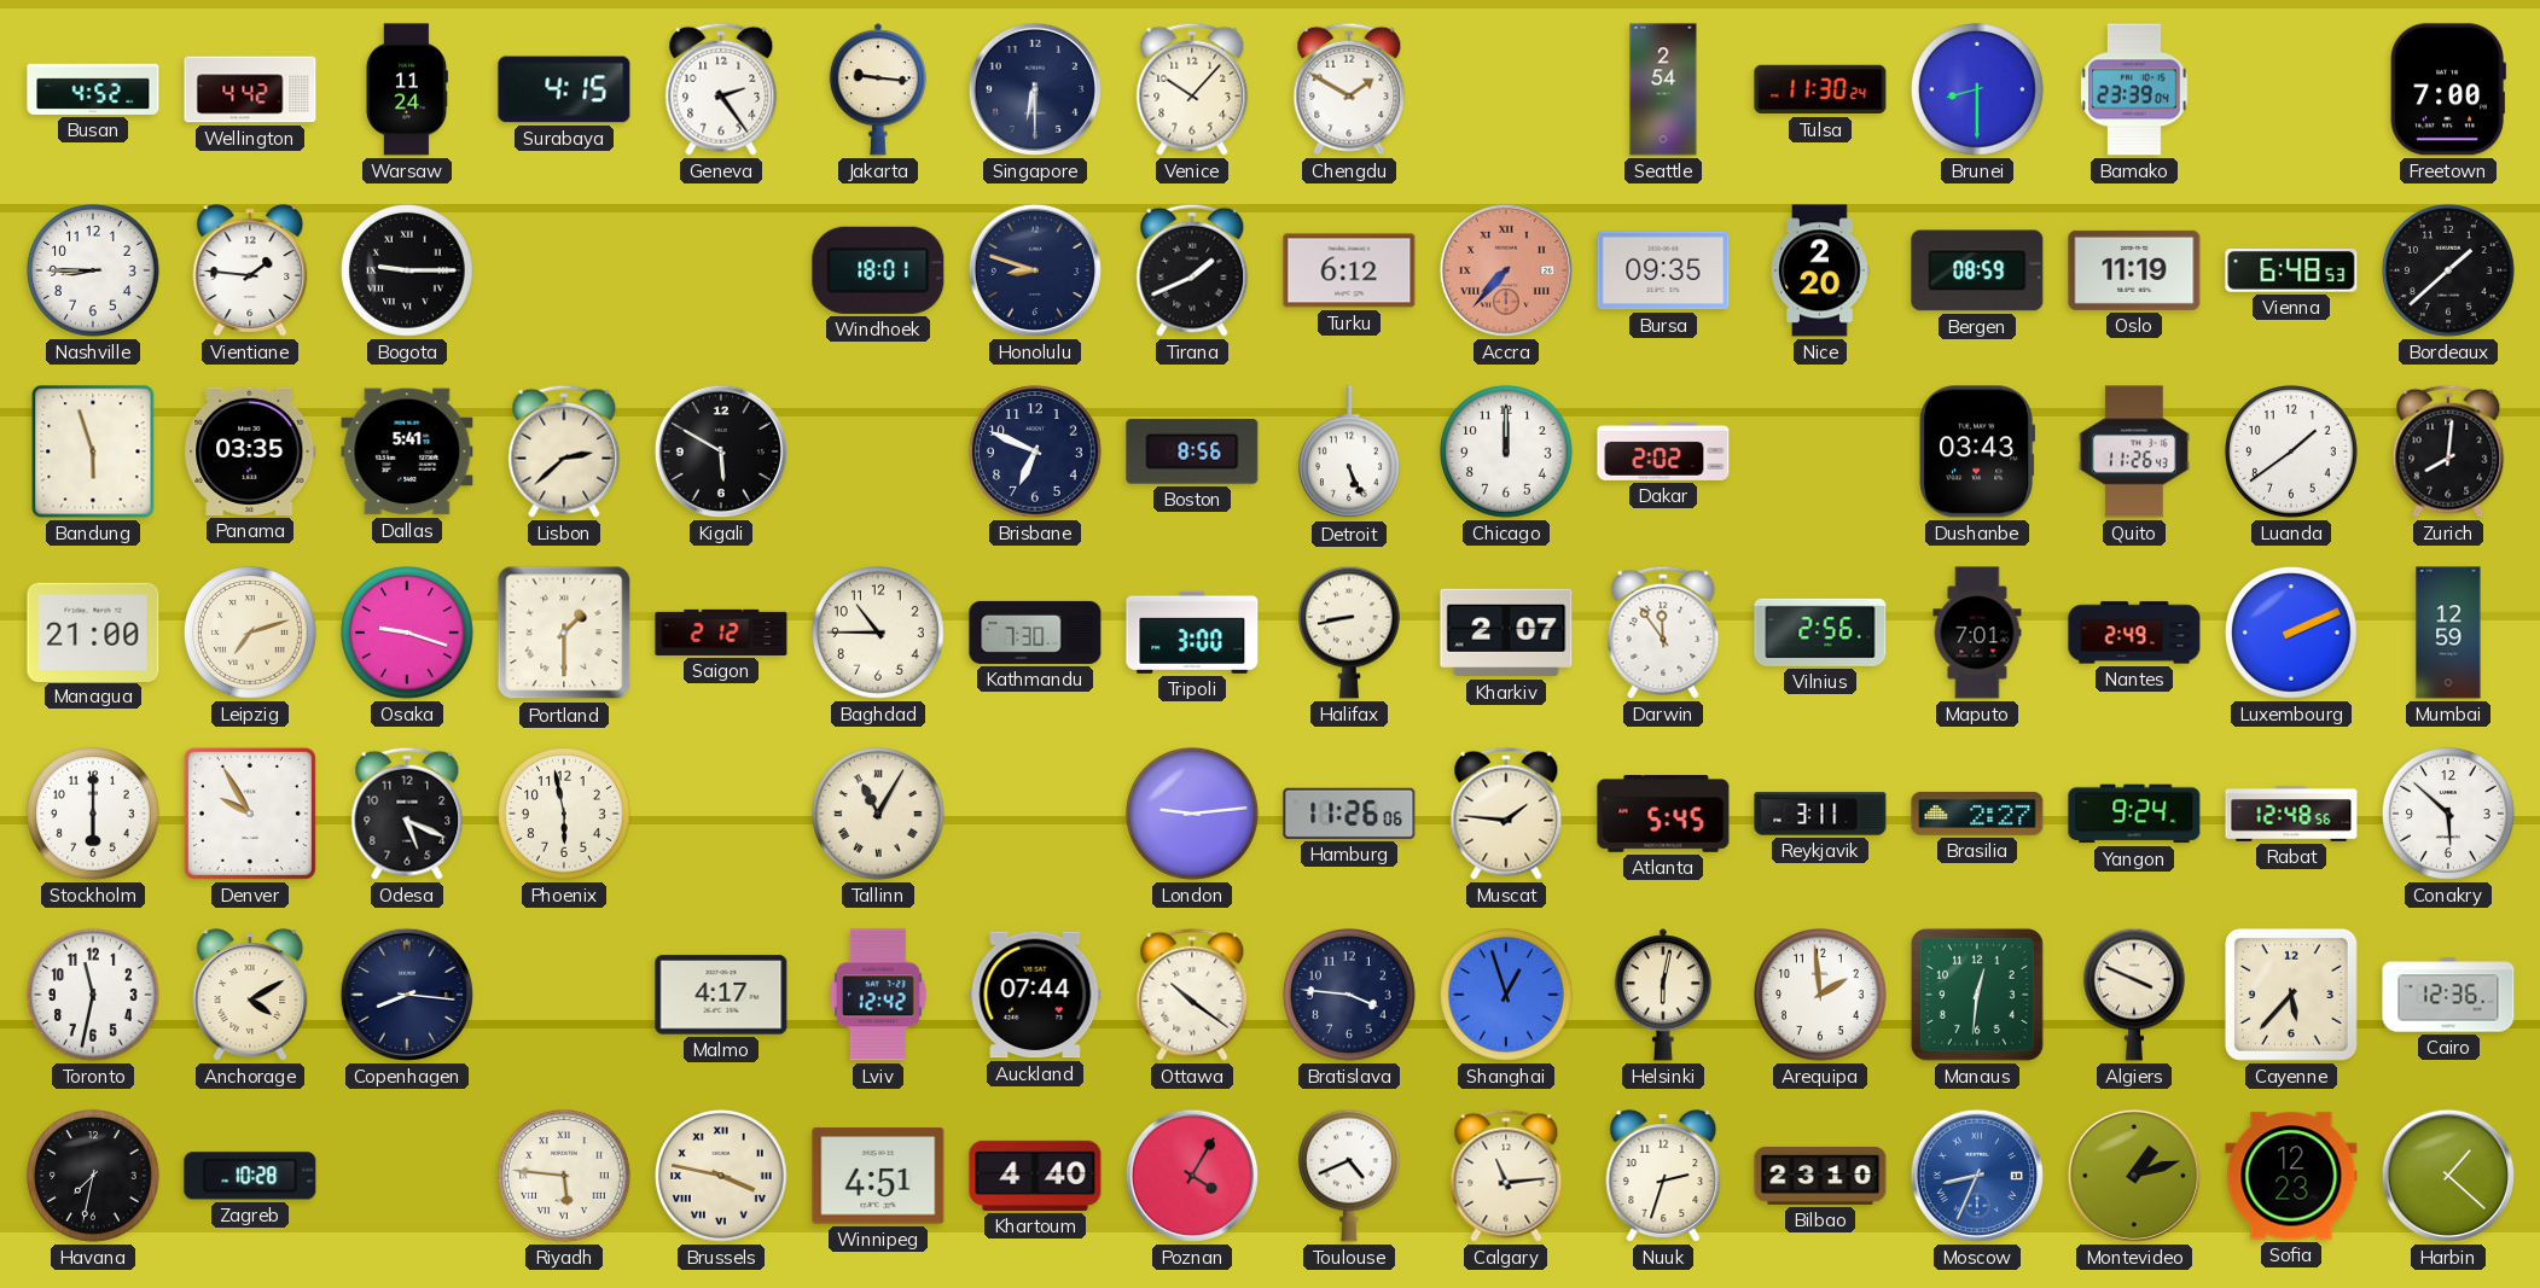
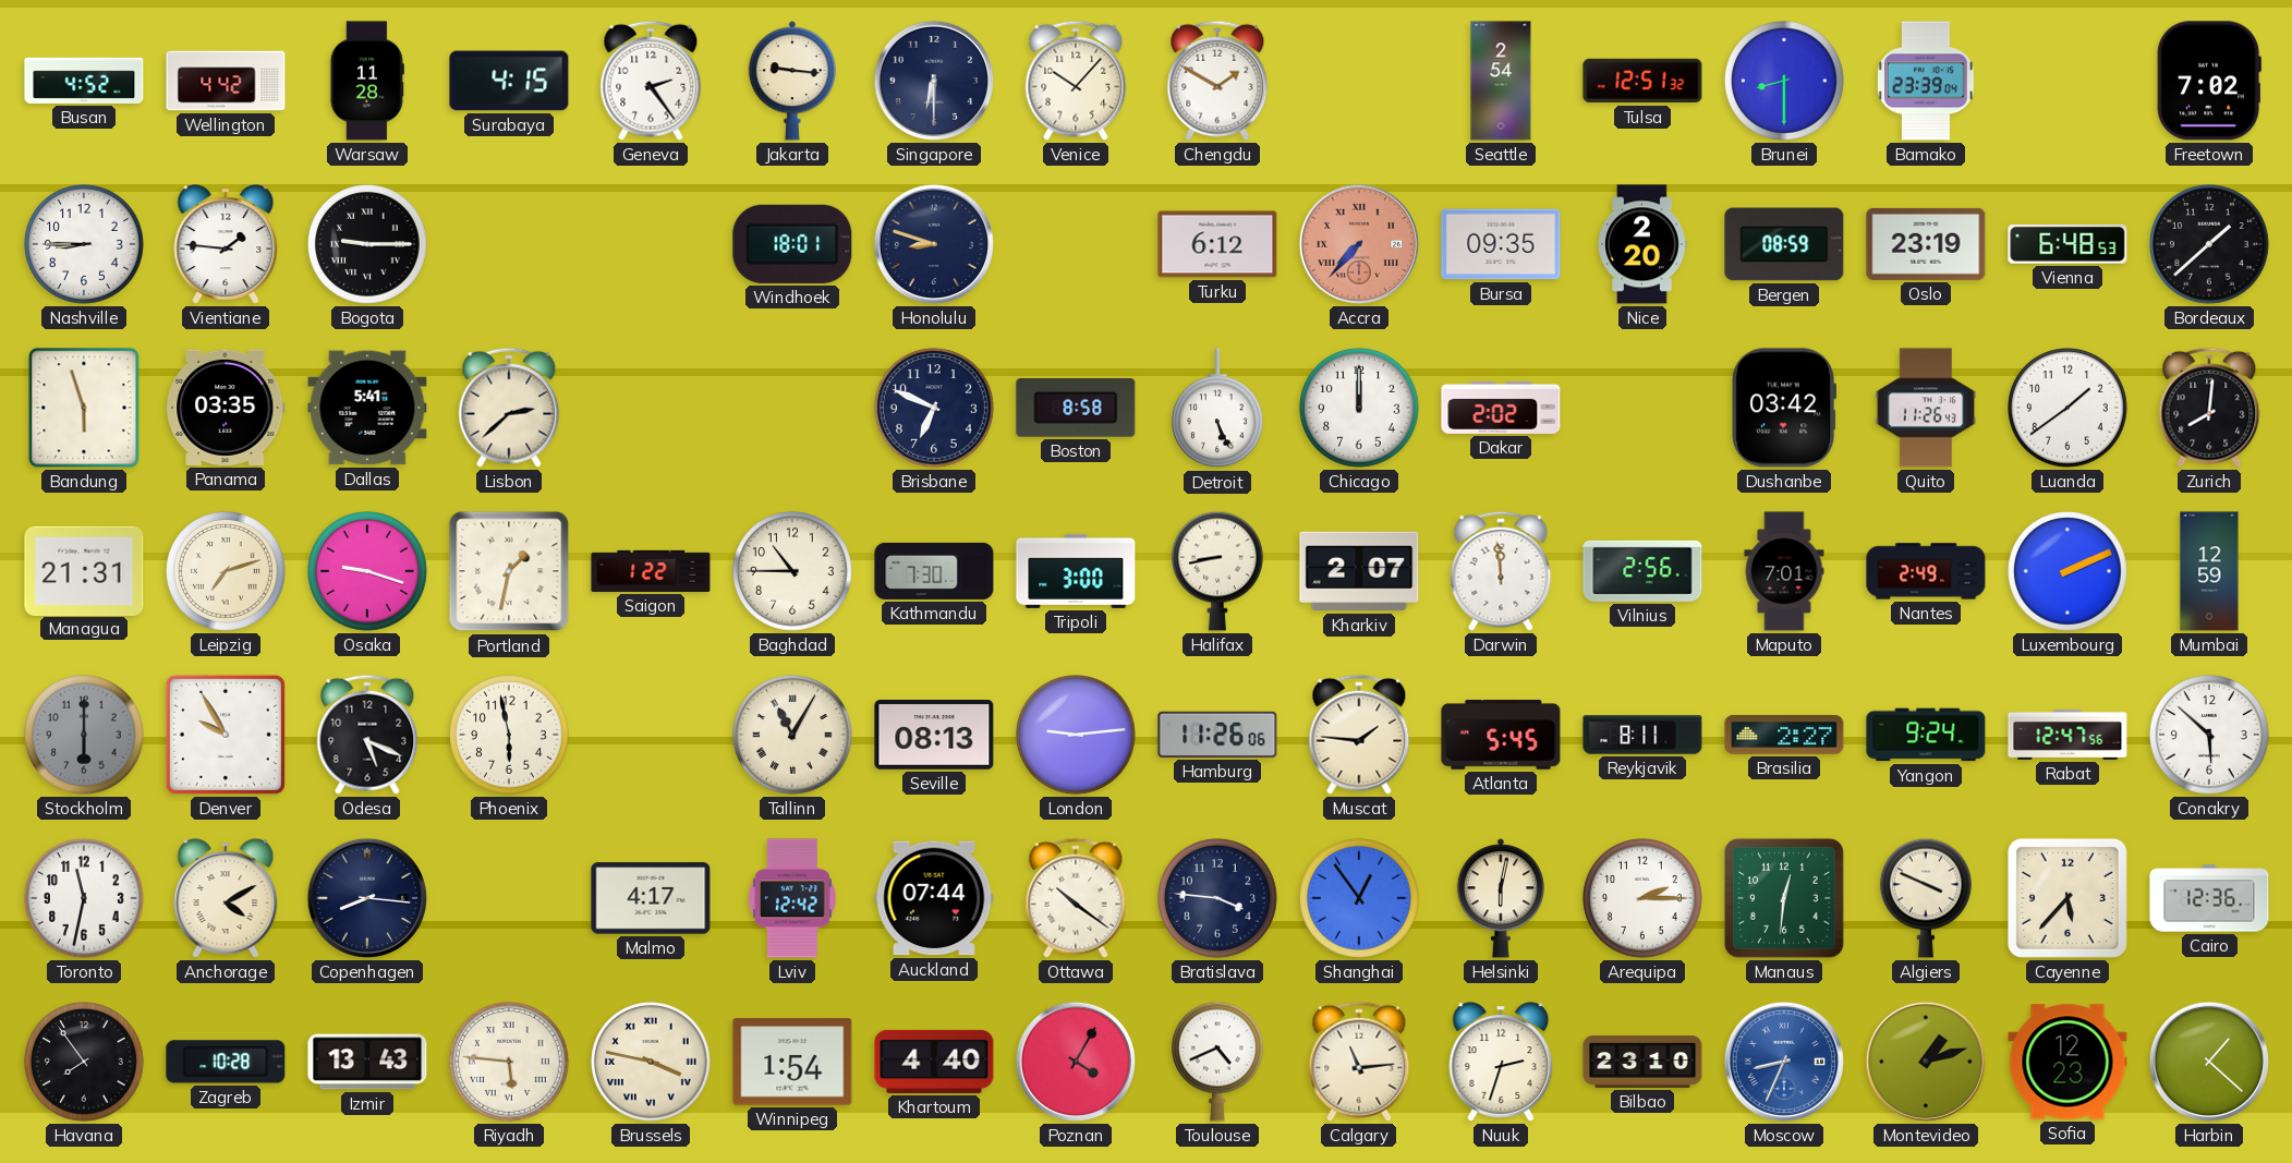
Warsaw: 11:24 -> 11:28 (367, 81)
Tulsa: 11:30 -> 12:51 (1642, 81)
Freetown: 7:00 -> 7:02 (2209, 81)
Tirana: 1:41 -> none (1192, 270)
Oslo: 11:19 -> 23:19 (1926, 244)
Kigali: 5:50 -> none (721, 451)
Boston: 8:56 -> 8:58 (1076, 409)
Dushanbe: 03:43 -> 03:42 (1783, 408)
Managua: 21:00 -> 21:31 (84, 570)
Portland: 1:30 -> 1:32 (509, 571)
Saigon: 2:12 -> 1:22 (651, 571)
Darwin: 11:54 -> 11:59 (1501, 571)
Stockholm dial: white -> grey (85, 736)
Seville: none -> 08:13 (934, 736)
Reykjavik: 3:11 -> 8:11 (1642, 735)
Rabat: 12:48 -> 12:47 (2067, 735)
Shanghai: 12:57 -> 12:54 (1360, 899)
Arequipa: 1:59 -> 2:15 (1644, 899)
Havana: 7:32 -> 7:54 (85, 1063)
Izmir: none -> 13:43 (367, 1062)
Winnipeg: 4:51 -> 1:54 (792, 1062)
